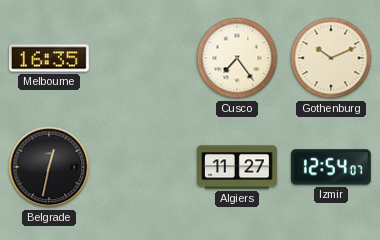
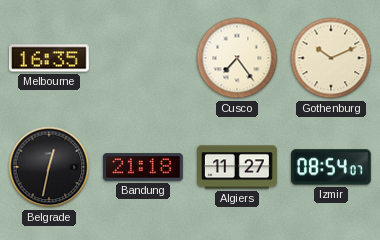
Bandung: none -> 21:18 (143, 167)
Izmir: 12:54 -> 08:54 (331, 167)
